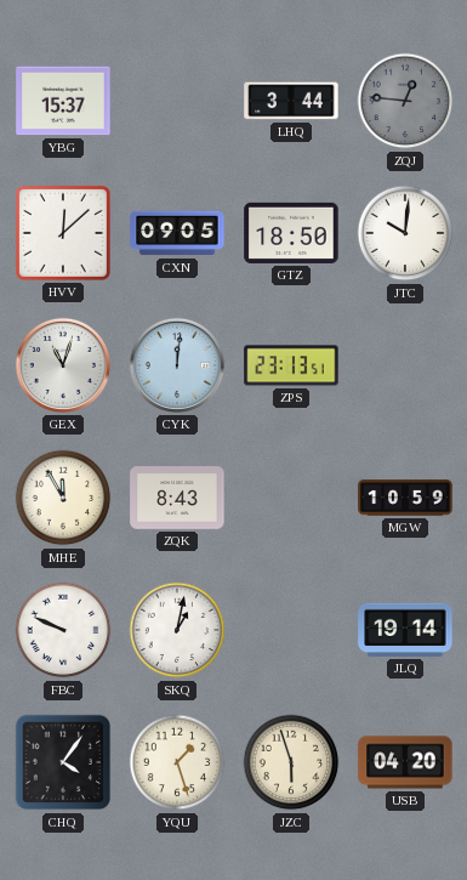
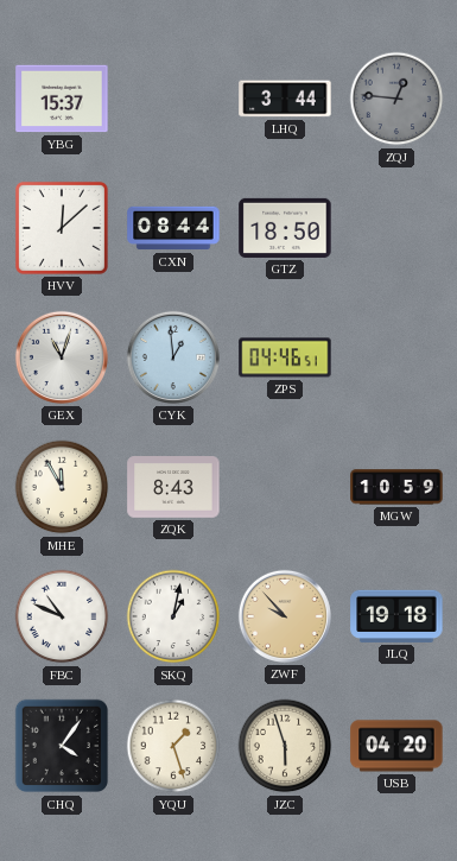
CXN: 09:05 -> 08:44 (173, 228)
JTC: 10:01 -> none (405, 233)
CYK: 12:01 -> 12:59 (173, 357)
ZPS: 23:13 -> 04:46 (285, 357)
FBC: 9:49 -> 10:49 (62, 616)
ZWF: none -> 9:53 (285, 616)
JLQ: 19:14 -> 19:18 (396, 616)
